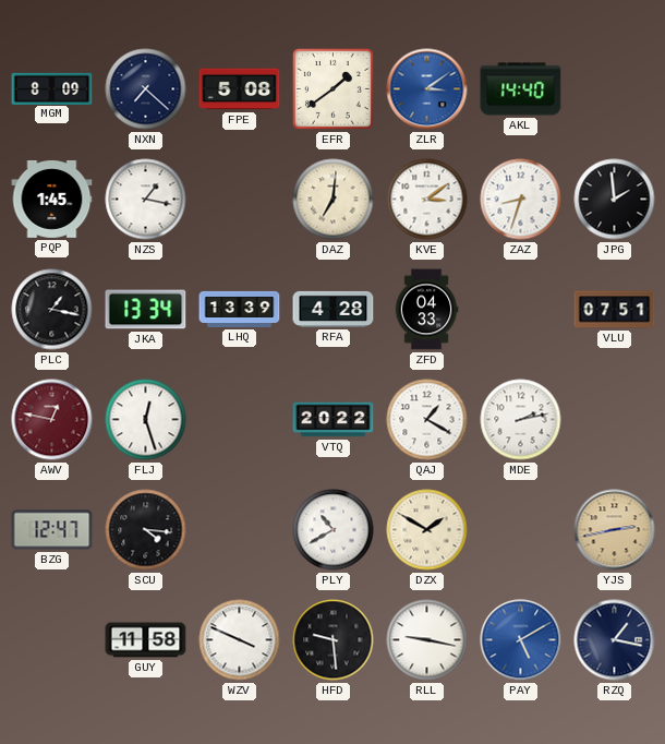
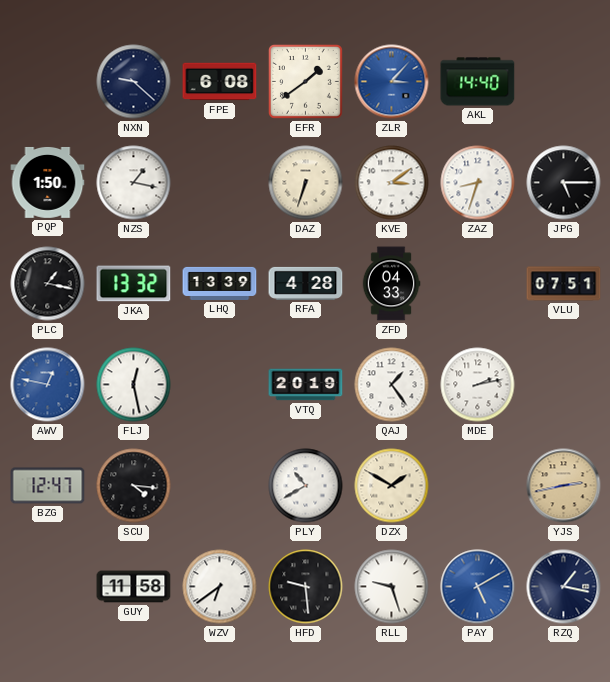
MGM: 8:09 -> none (52, 88)
NXN: 7:22 -> 9:22 (134, 82)
FPE: 5:08 -> 6:08 (220, 82)
ZLR: 3:09 -> 3:07 (392, 82)
PQP: 1:45 -> 1:50 (48, 182)
DAZ: 7:01 -> 6:33 (306, 183)
JPG: 1:59 -> 5:15 (564, 183)
JKA: 13:34 -> 13:32 (134, 284)
AWV dial: burgundy -> blue (48, 385)
FLJ: 12:27 -> 12:28 (134, 385)
VTQ: 20:22 -> 20:19 (306, 385)
QAJ: 1:20 -> 1:24 (392, 385)
WZV: 3:49 -> 6:39 (220, 587)
RLL: 9:17 -> 9:27 (392, 587)
